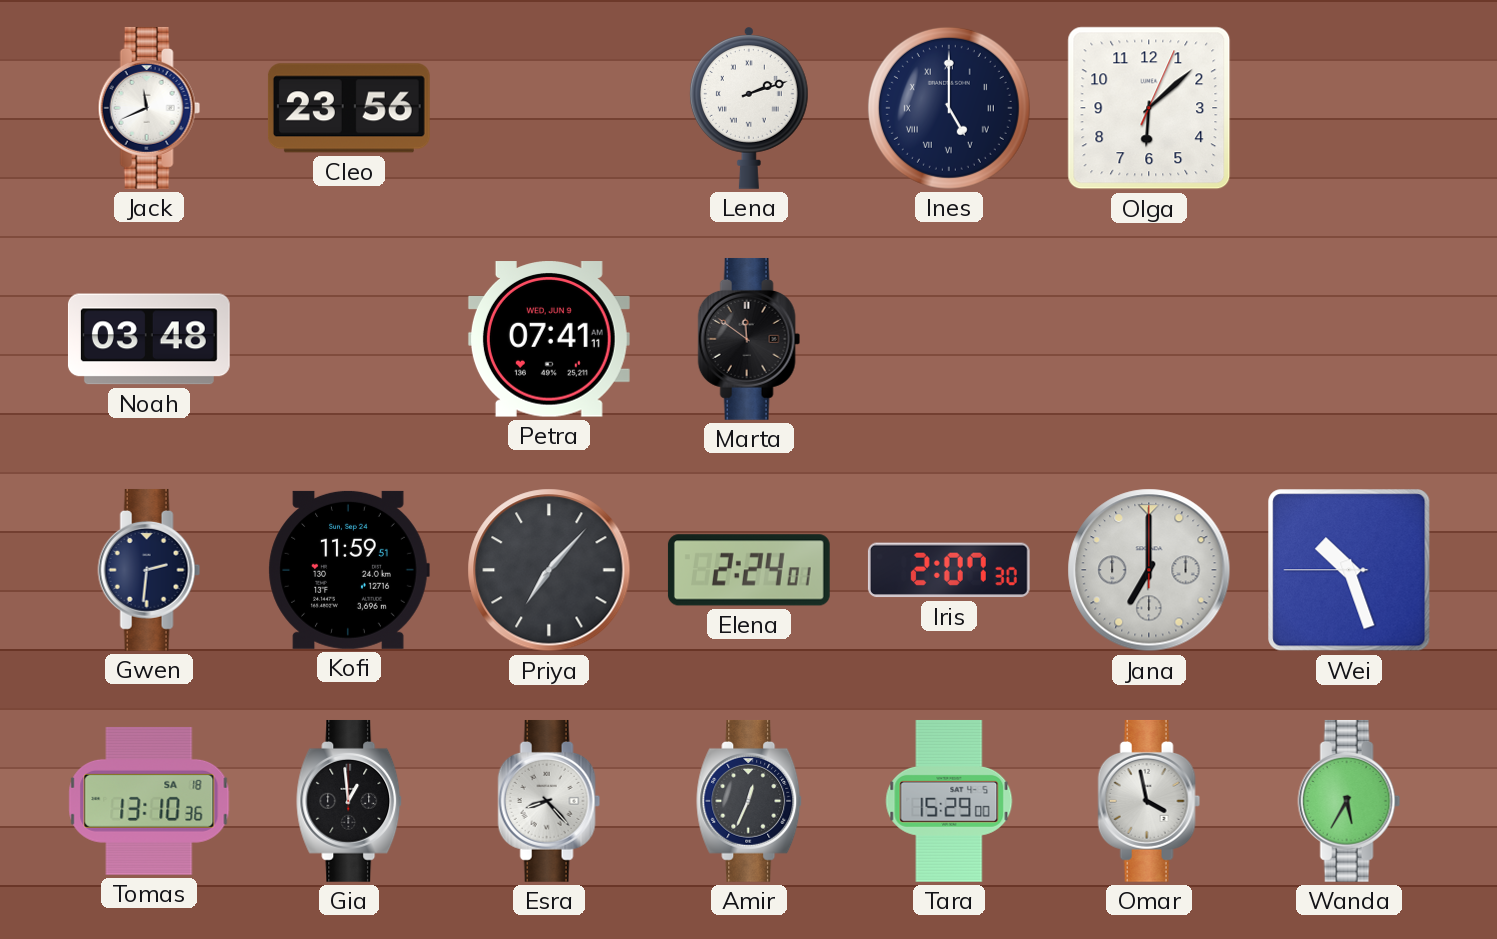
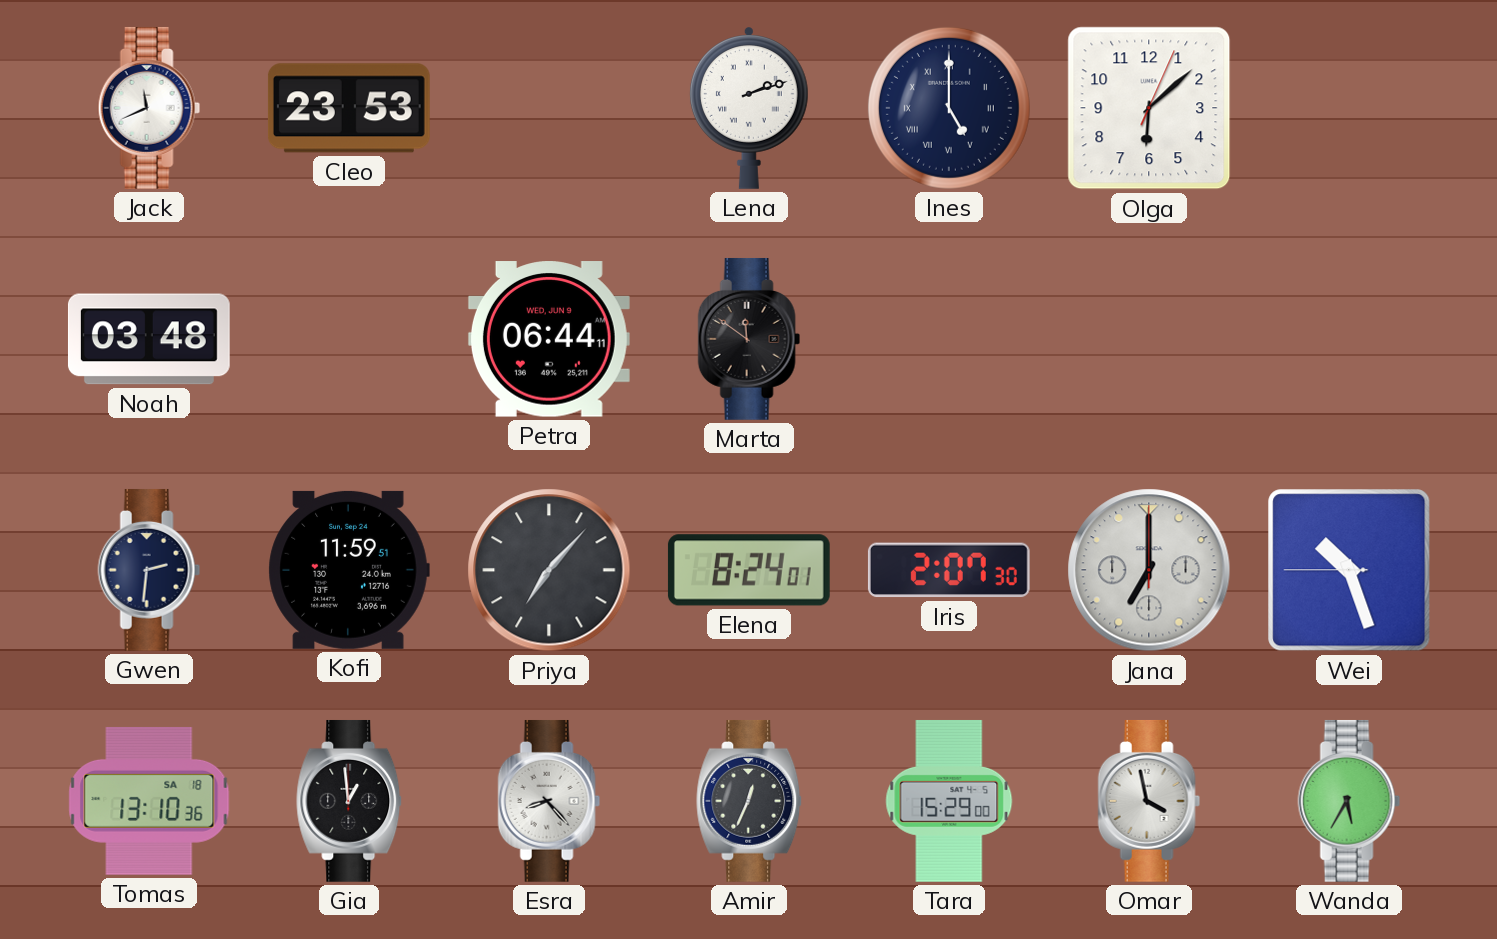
Cleo: 23:56 -> 23:53 (349, 108)
Petra: 07:41 -> 06:44 (549, 339)
Elena: 2:24 -> 8:24 (749, 570)
